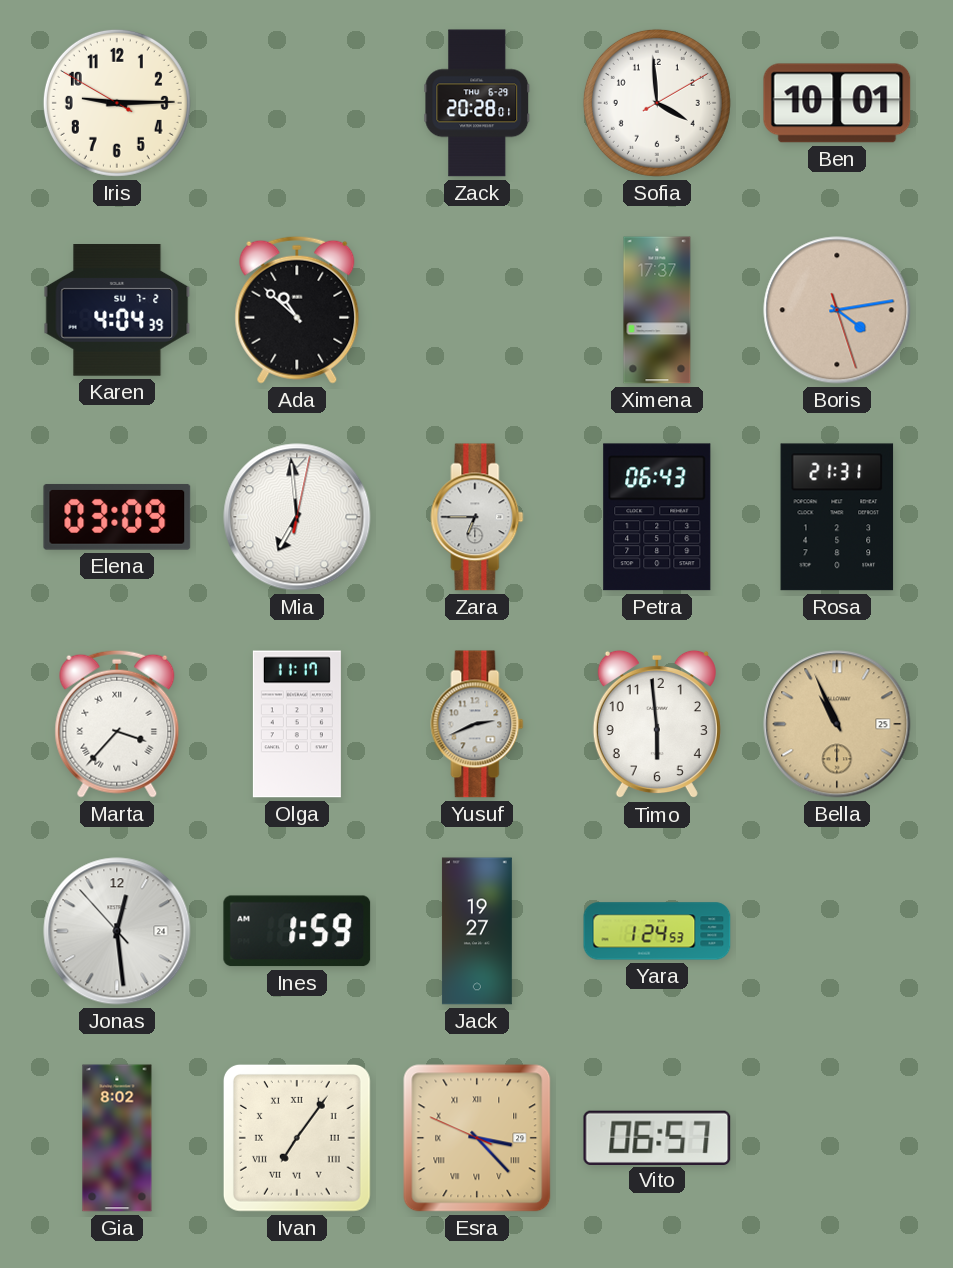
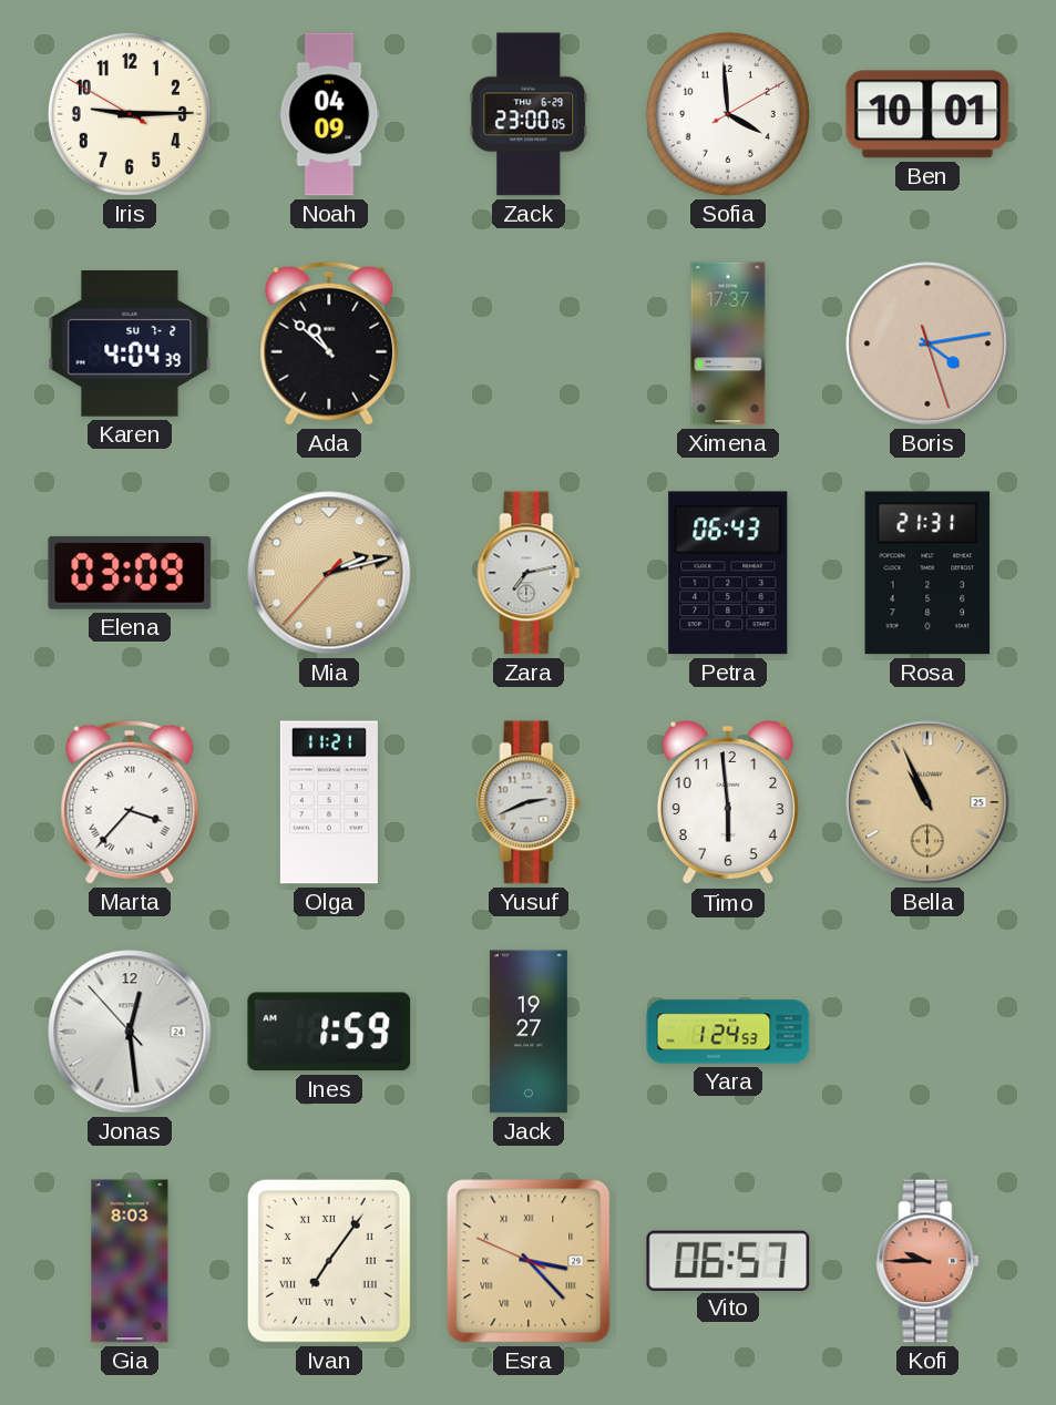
Noah: none -> 04:09 (329, 114)
Zack: 20:28 -> 23:00 (529, 114)
Mia: 6:59 -> 2:12 (329, 573)
Mia dial: white -> champagne (329, 573)
Zara: 6:45 -> 7:13 (529, 573)
Olga: 11:17 -> 11:21 (329, 802)
Gia: 8:02 -> 8:03 (130, 1261)
Kofi: none -> 9:45 (927, 1261)
